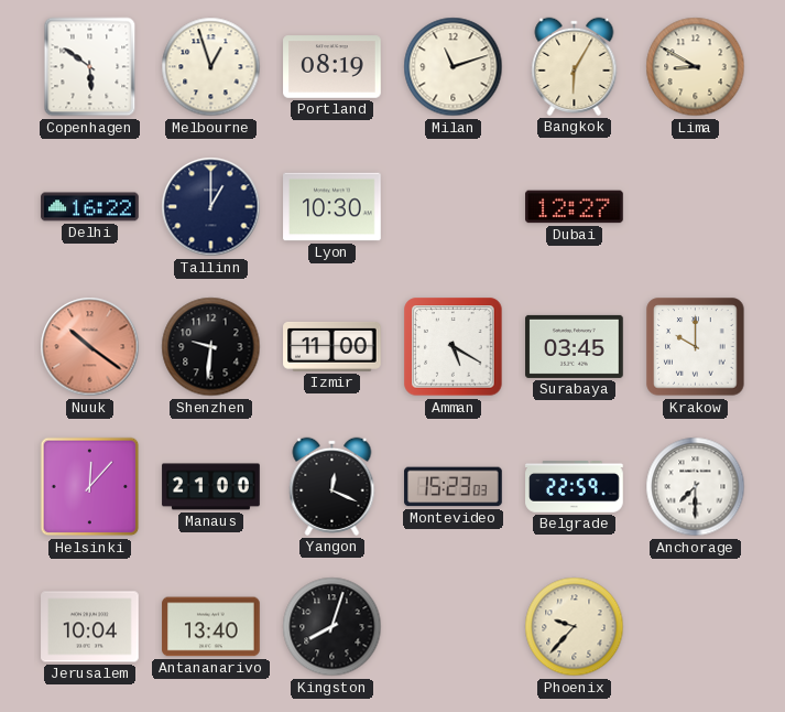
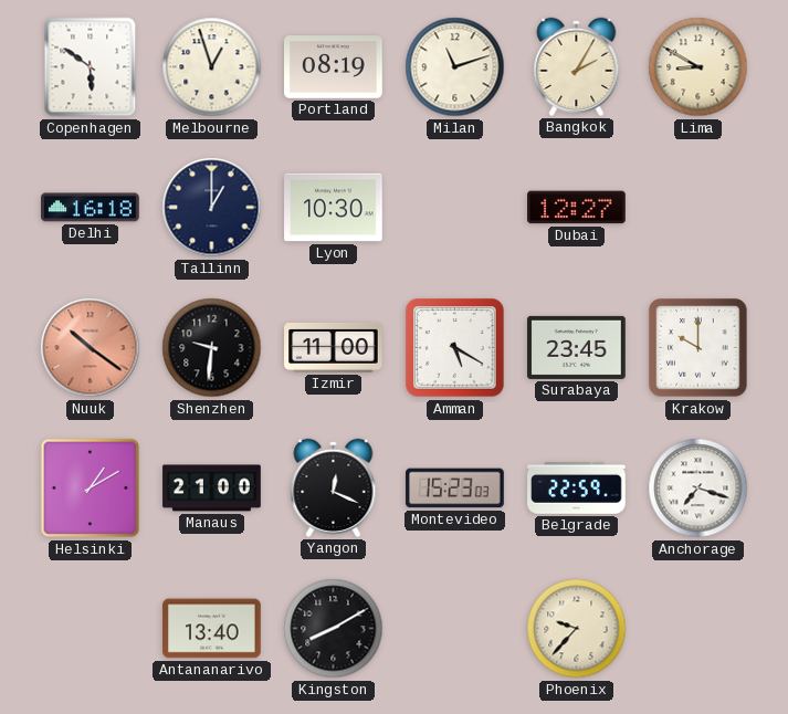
Bangkok: 6:05 -> 2:05 (577, 66)
Delhi: 16:22 -> 16:18 (91, 208)
Surabaya: 03:45 -> 23:45 (577, 347)
Helsinki: 12:07 -> 1:10 (91, 489)
Anchorage: 7:30 -> 7:18 (698, 489)
Jerusalem: 10:04 -> none (90, 627)
Kingston: 8:03 -> 8:10 (334, 629)
